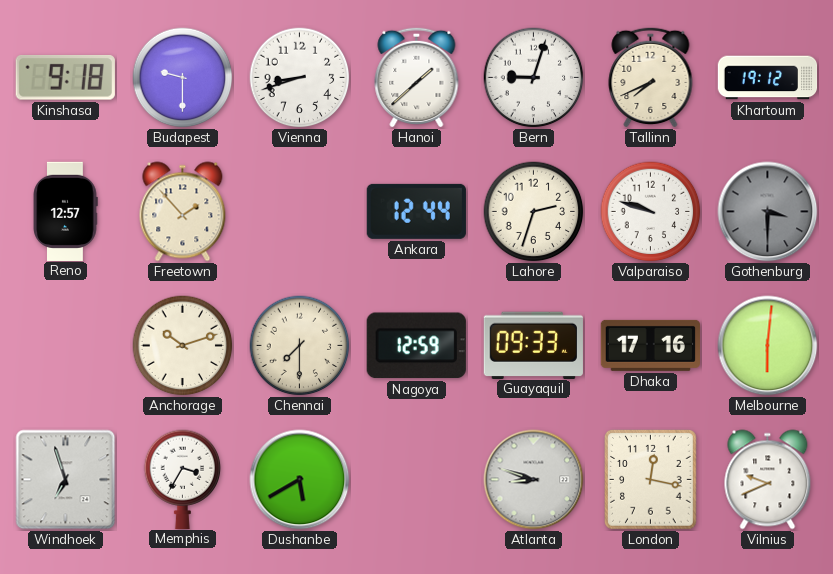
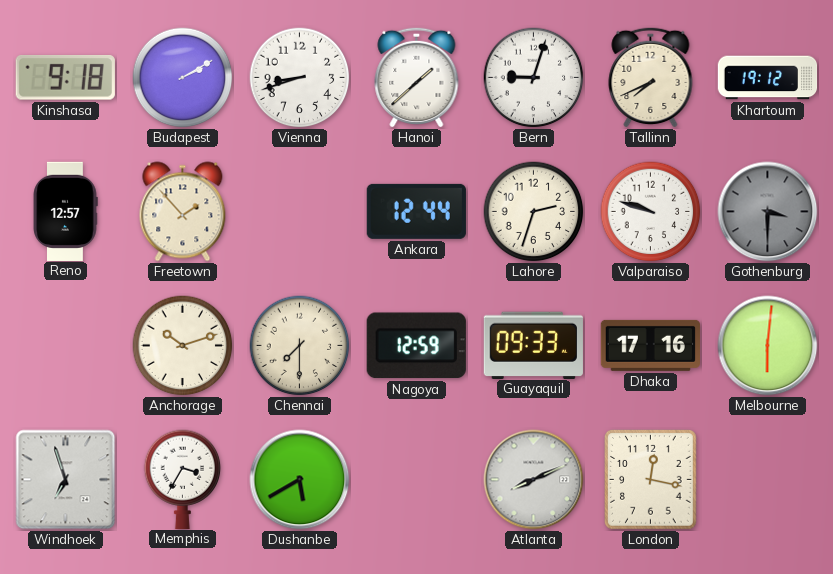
Budapest: 9:30 -> 2:10 (183, 78)
Atlanta: 8:48 -> 8:11 (534, 480)
Vilnius: 9:41 -> none (768, 480)
